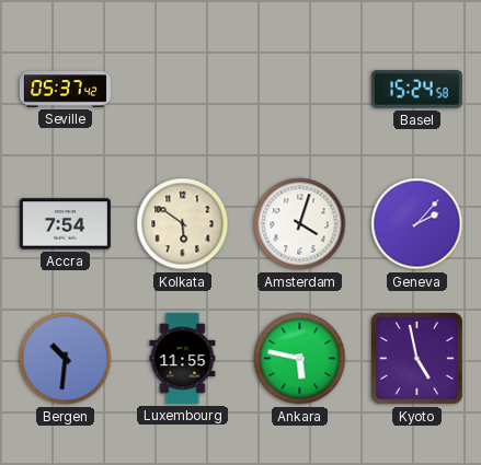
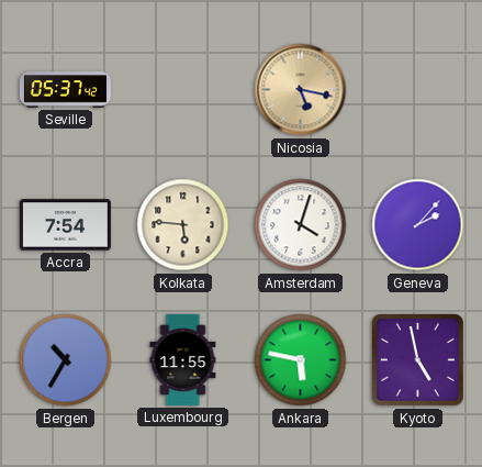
Nicosia: none -> 5:17 (301, 90)
Basel: 15:24 -> none (416, 90)
Kolkata: 5:51 -> 5:46 (183, 225)
Bergen: 10:31 -> 10:35 (66, 360)
